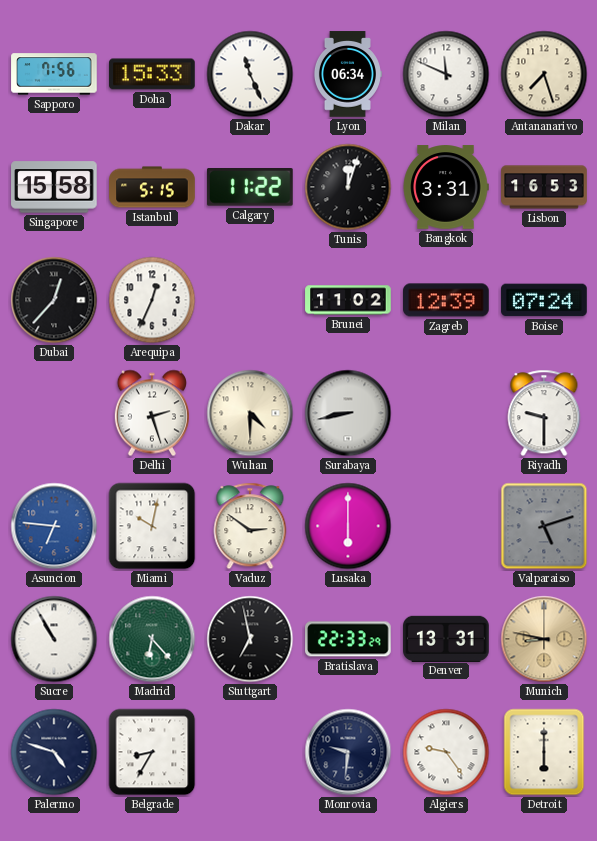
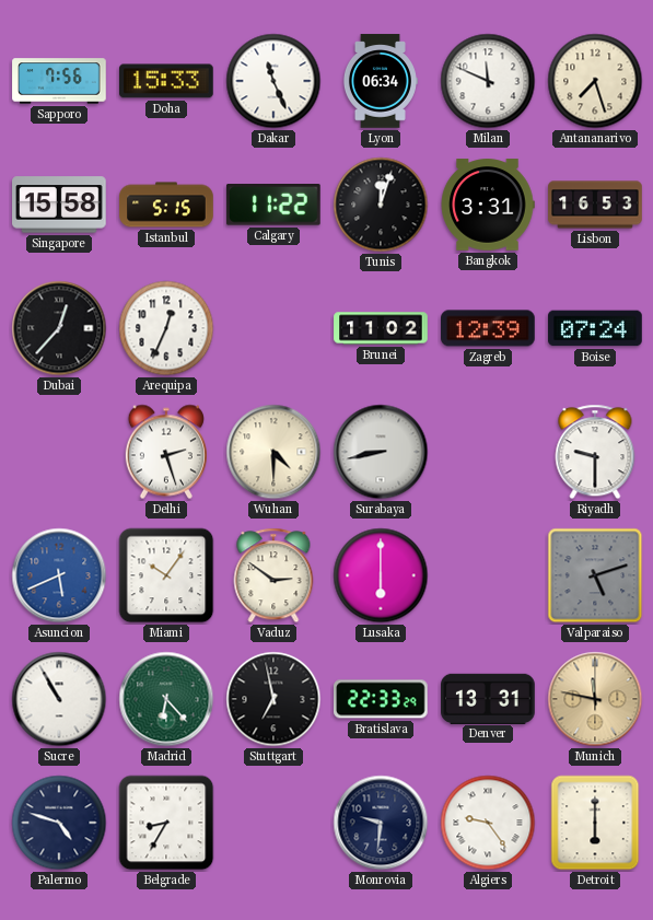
Asuncion: 6:46 -> 5:41 (59, 575)
Miami: 10:02 -> 10:06 (166, 575)
Munich: 8:47 -> 11:47 (595, 699)
